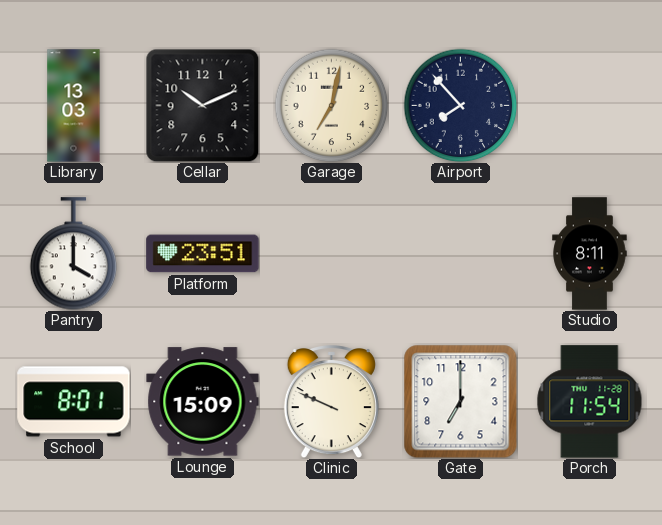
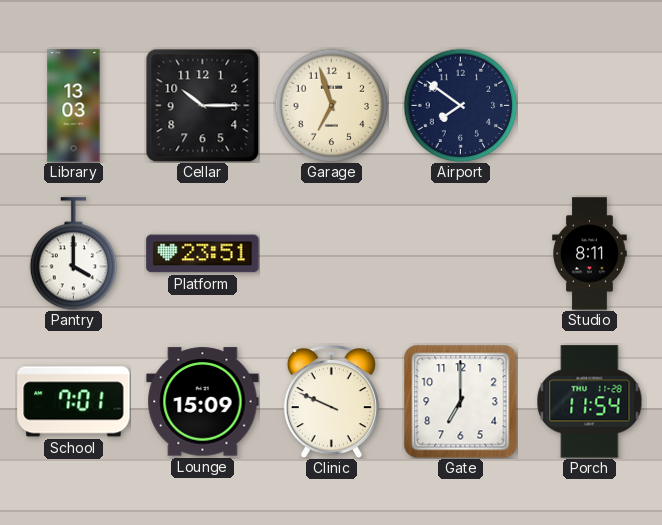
Cellar: 10:11 -> 10:15 (202, 105)
Garage: 7:02 -> 6:57 (331, 105)
Airport: 7:53 -> 7:51 (460, 105)
School: 8:01 -> 7:01 (74, 402)
